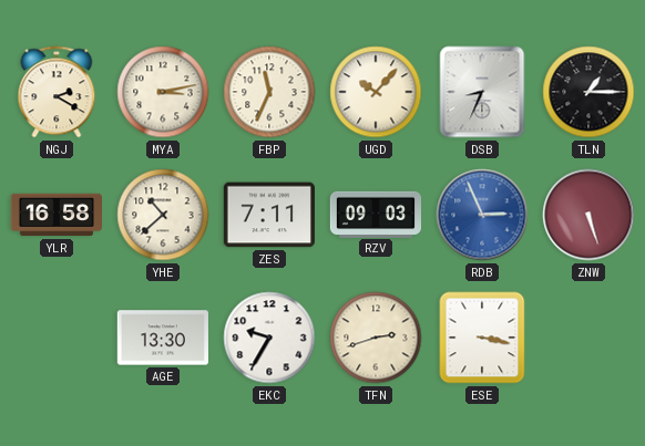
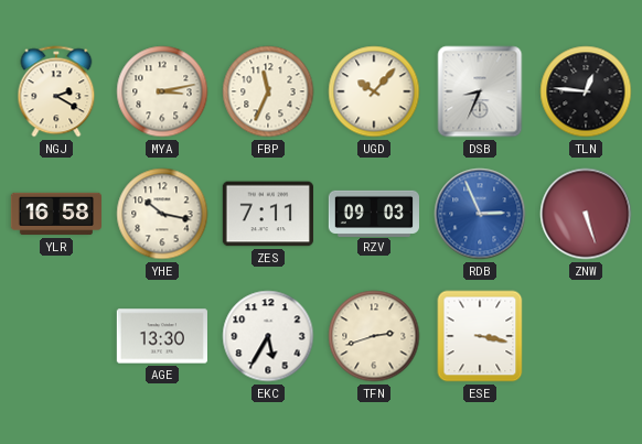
TLN: 1:15 -> 12:46 (586, 91)
YHE: 10:38 -> 10:17 (162, 214)
EKC: 9:35 -> 5:35 (268, 336)
